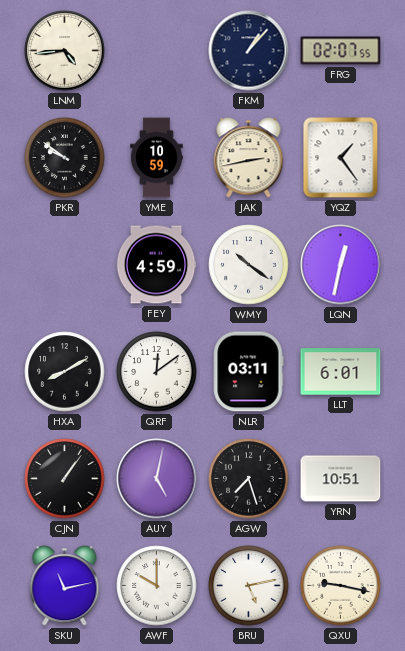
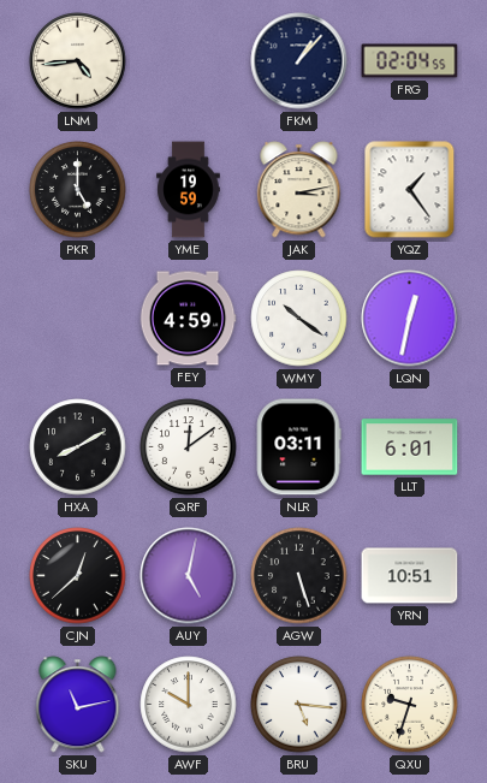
FRG: 02:07 -> 02:04 (410, 61)
PKR: 9:51 -> 5:00 (78, 190)
YME: 10:59 -> 19:59 (189, 190)
JAK: 2:43 -> 3:13 (299, 190)
CJN: 1:06 -> 12:38 (78, 576)
AGW: 7:27 -> 5:27 (299, 576)
BRU: 5:13 -> 5:16 (299, 705)
QXU: 9:17 -> 9:33 (410, 705)
